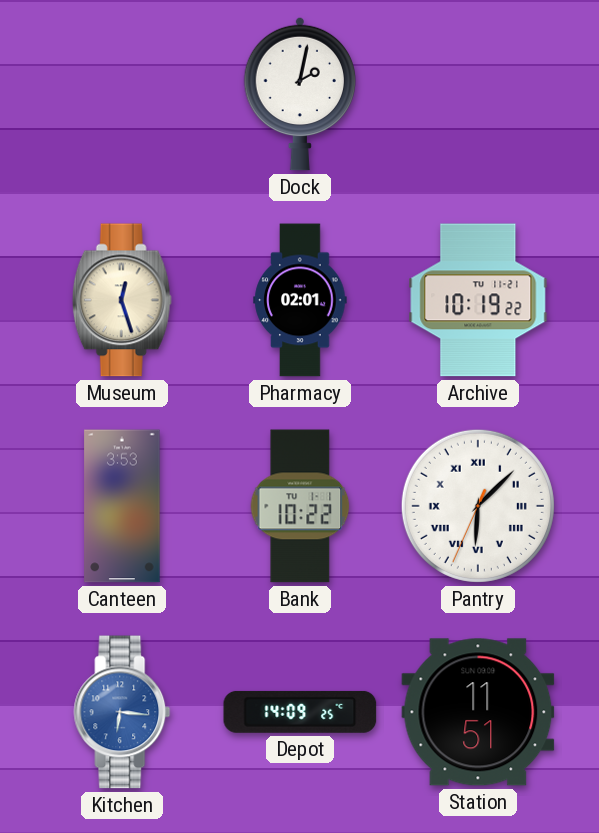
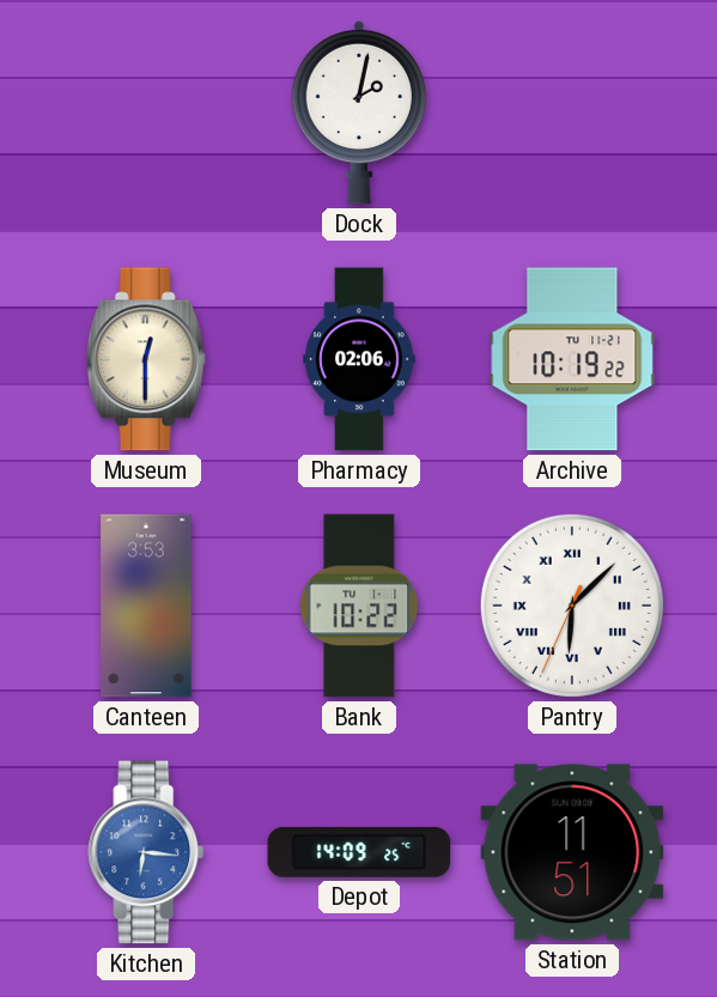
Museum: 12:27 -> 12:30 (146, 359)
Pharmacy: 02:01 -> 02:06 (359, 359)
